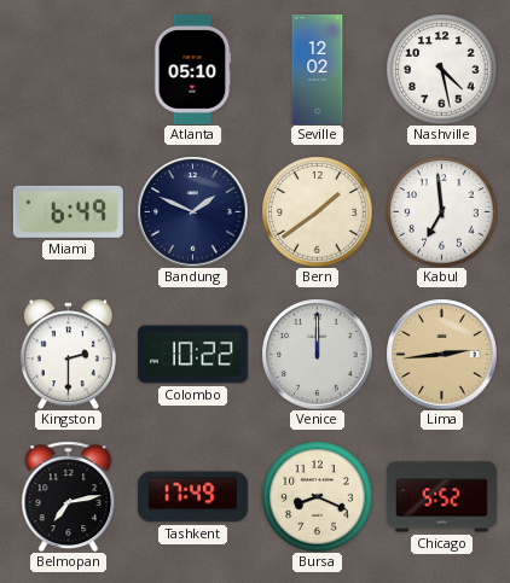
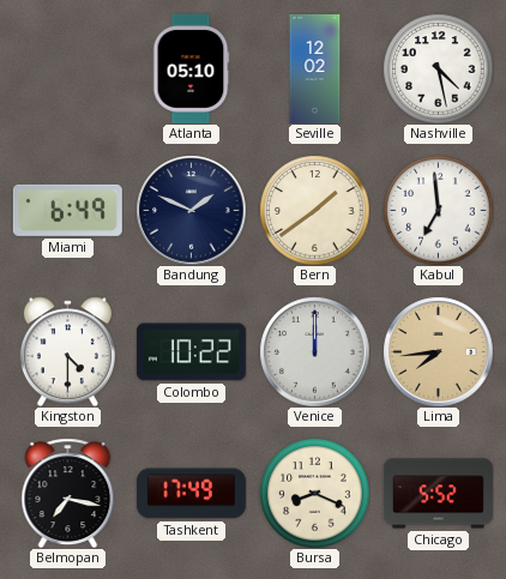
Kingston: 2:30 -> 4:30 (67, 351)
Lima: 2:44 -> 7:44 (438, 351)
Belmopan: 7:13 -> 7:17 (68, 493)
